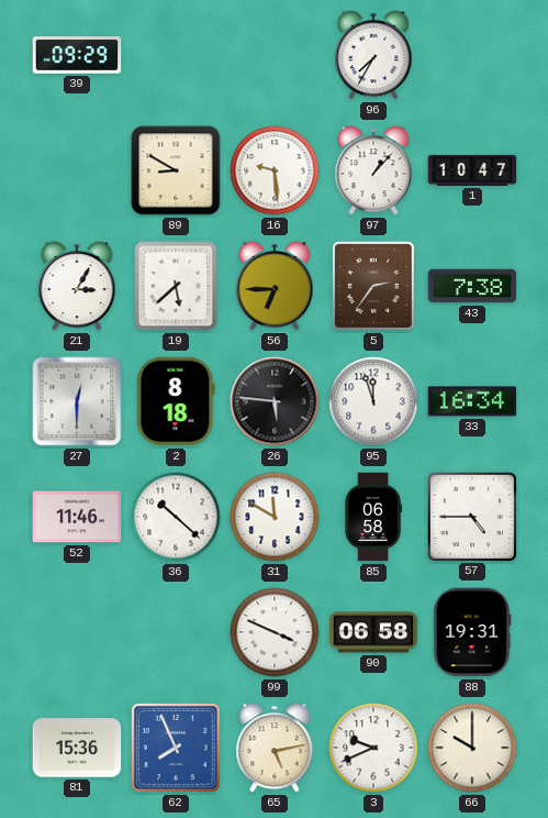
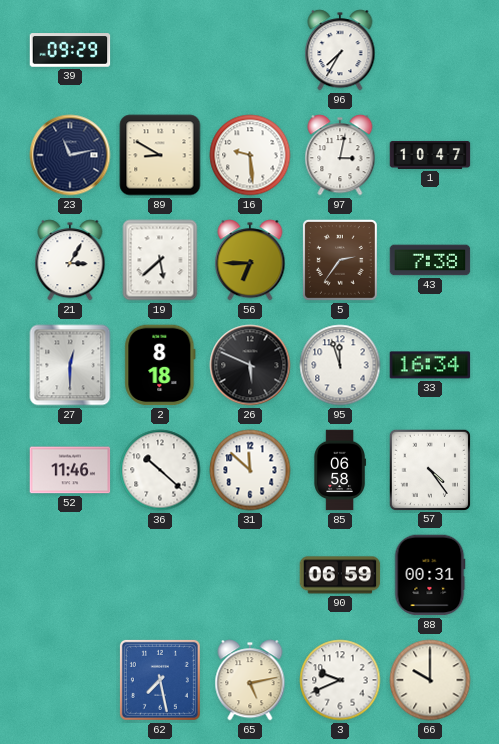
23: none -> 11:13 (70, 155)
97: 1:07 -> 3:02 (340, 155)
26: 5:46 -> 5:49 (250, 365)
31: 11:50 -> 11:52 (250, 470)
57: 4:45 -> 4:24 (429, 469)
99: 3:49 -> none (275, 632)
90: 06:58 -> 06:59 (340, 575)
88: 19:31 -> 00:31 (430, 575)
81: 15:36 -> none (77, 748)
62: 7:56 -> 7:28 (160, 680)
